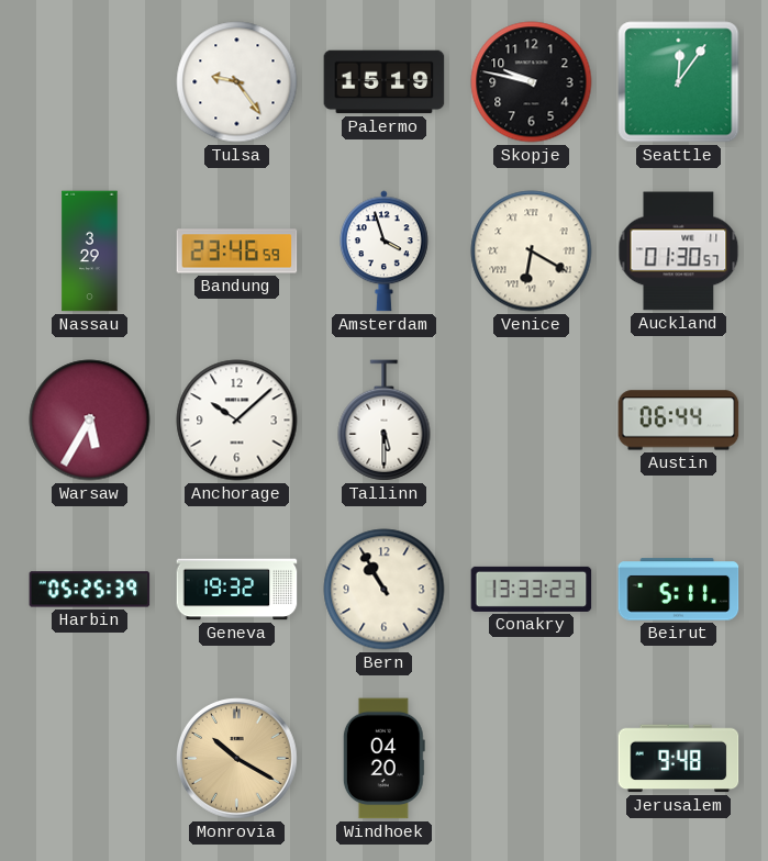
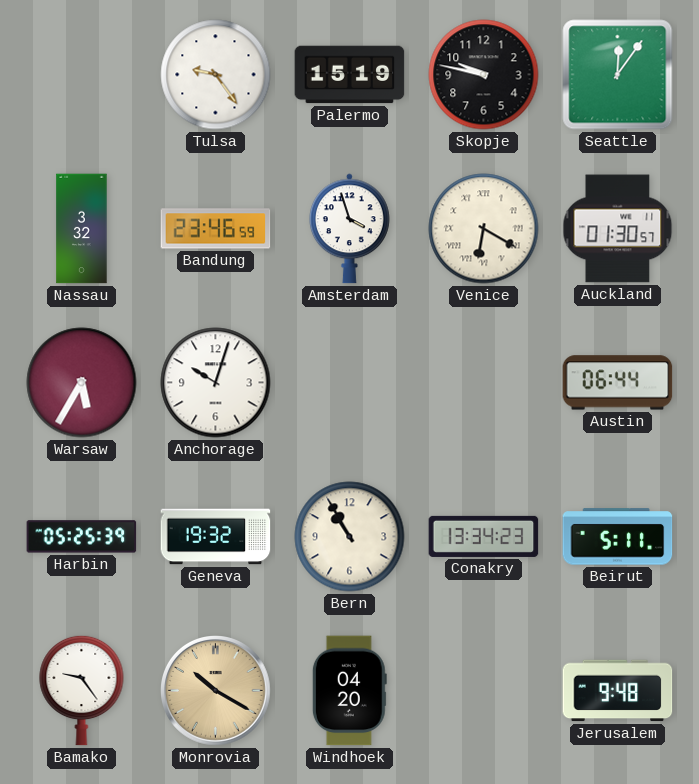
Nassau: 3:29 -> 3:32 (82, 229)
Anchorage: 10:08 -> 10:03 (216, 383)
Tallinn: 5:30 -> none (385, 421)
Conakry: 13:33 -> 13:34 (484, 536)
Bamako: none -> 9:24 (82, 690)
